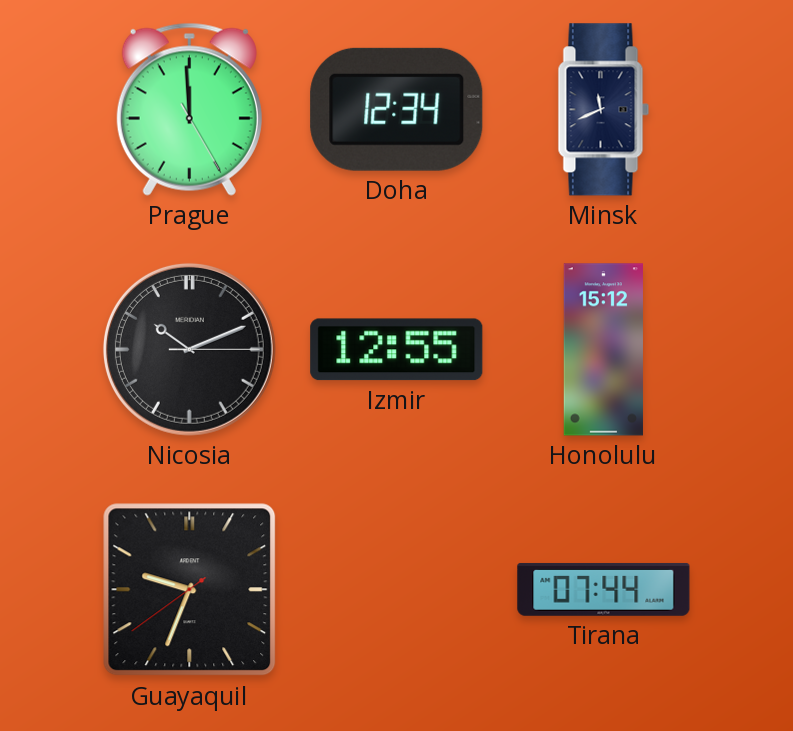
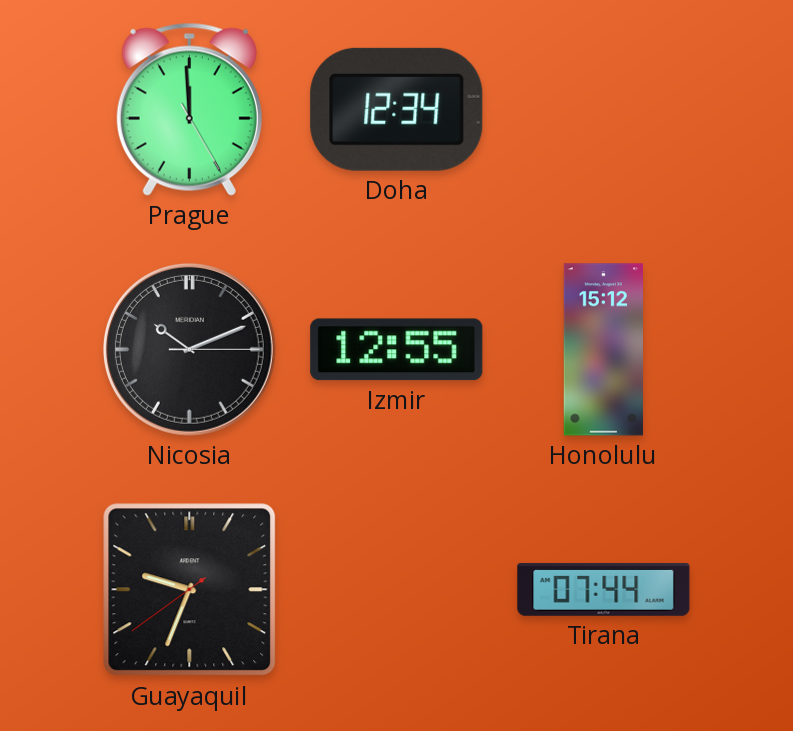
Minsk: 11:41 -> none (604, 110)
